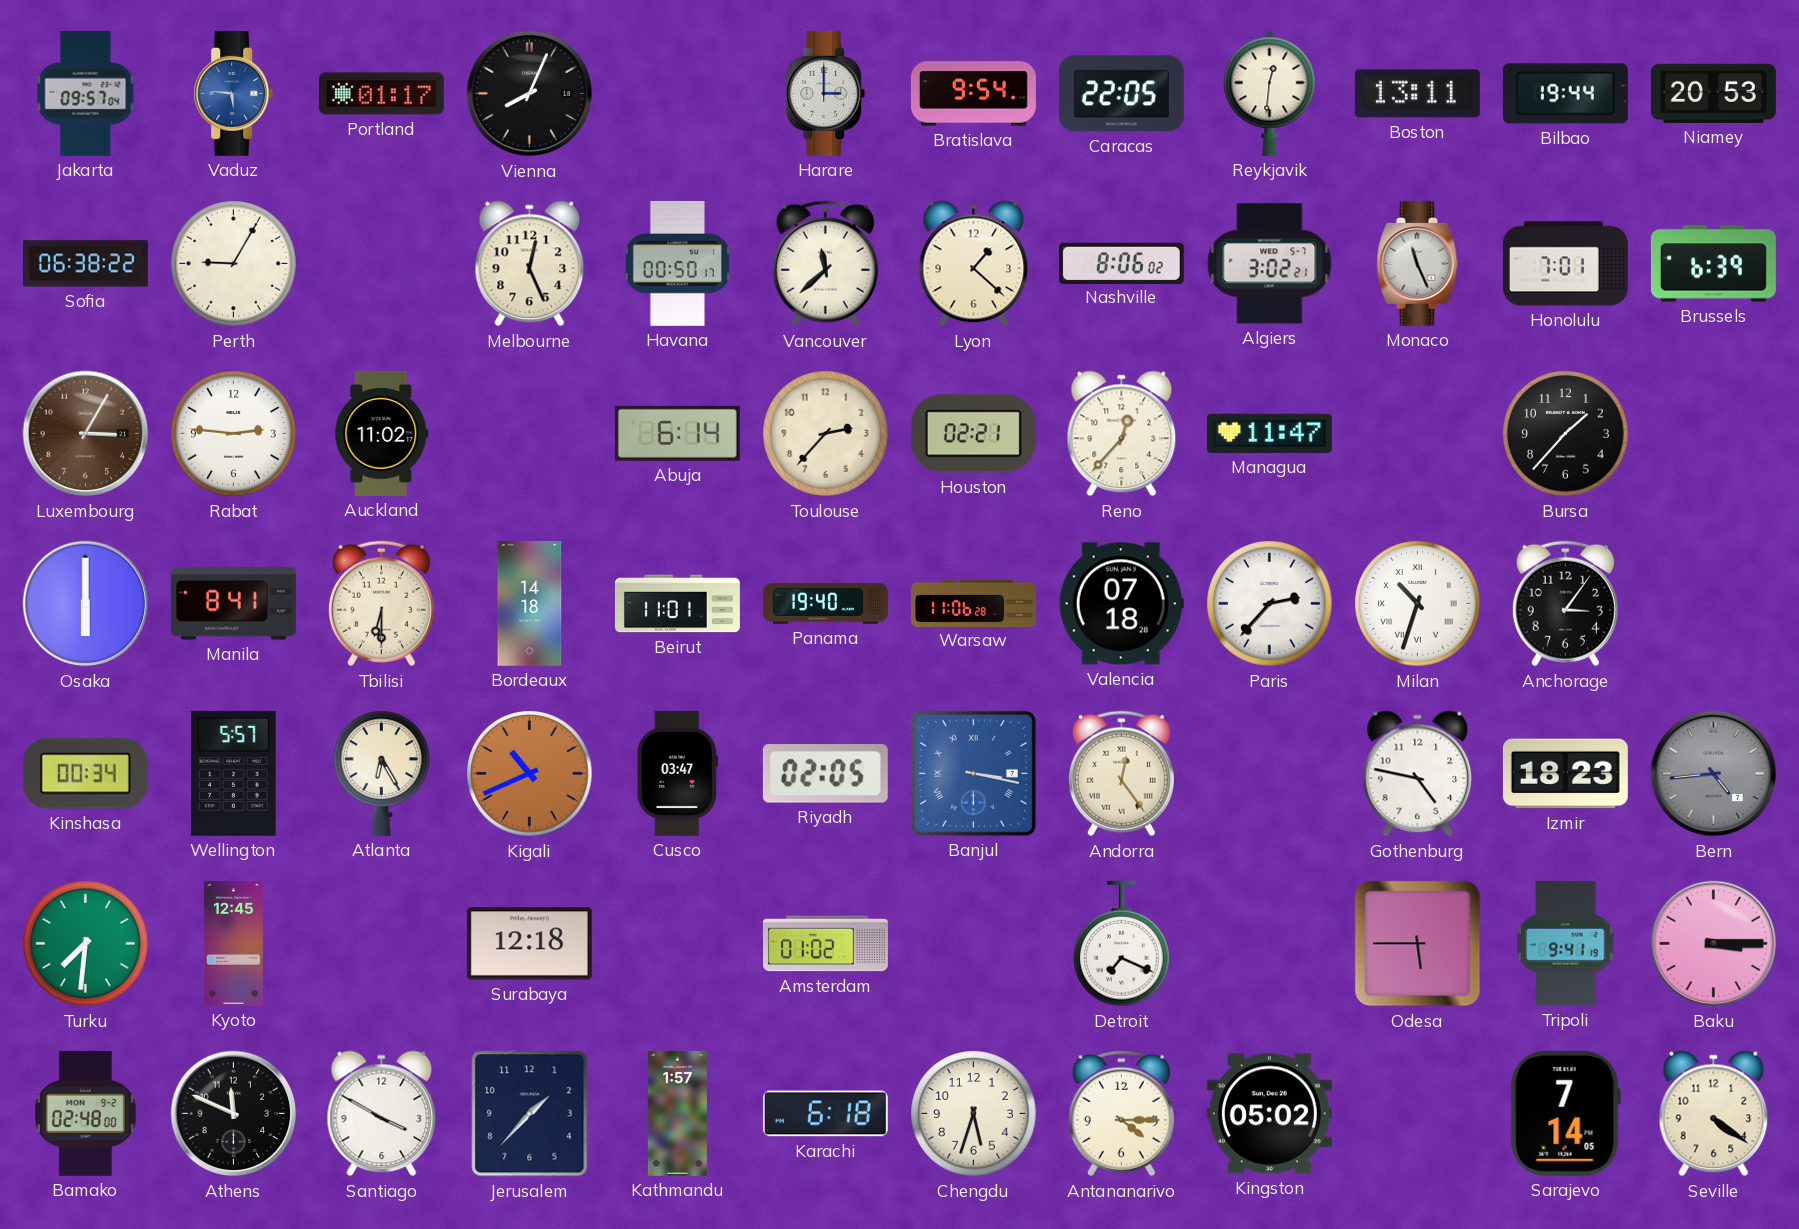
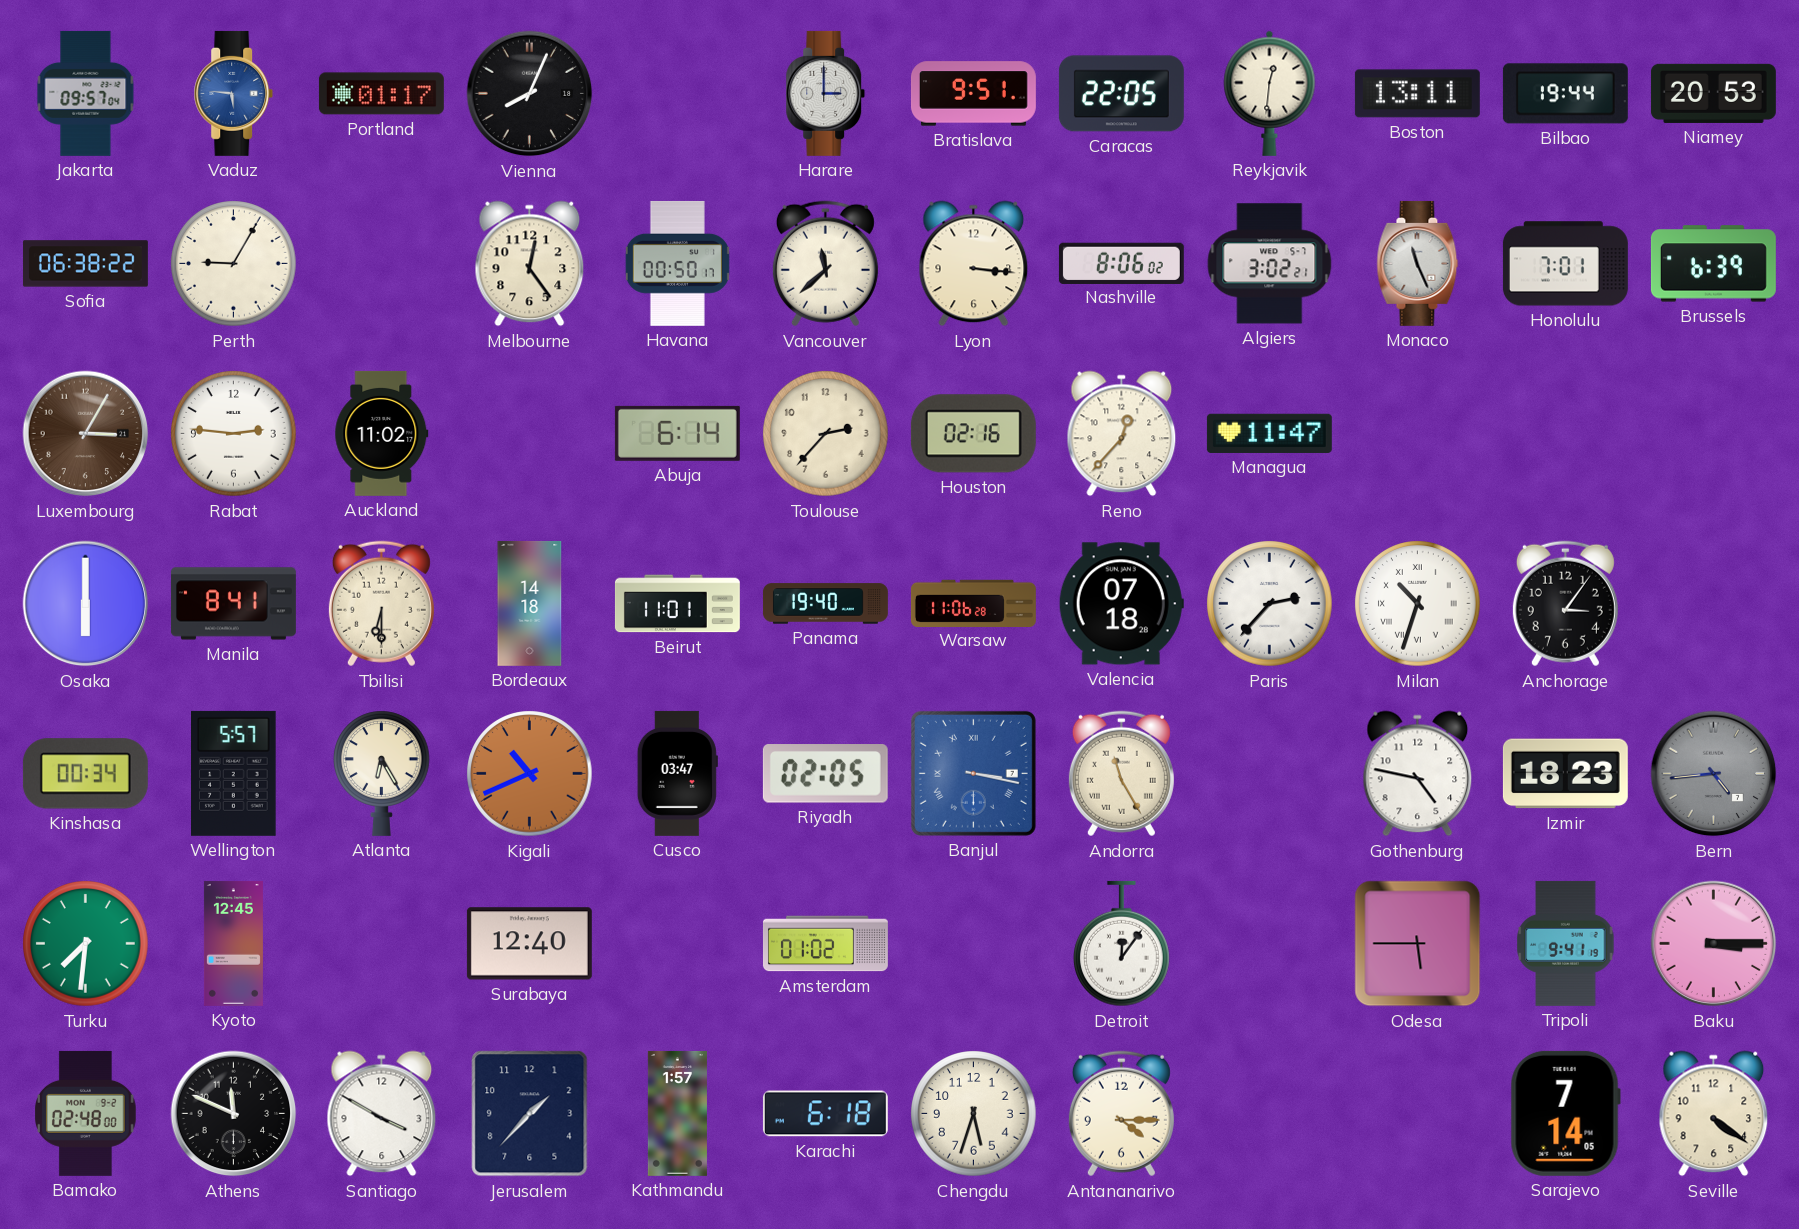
Bratislava: 9:54 -> 9:51 (973, 94)
Melbourne: 12:26 -> 12:24 (530, 264)
Lyon: 1:22 -> 3:16 (974, 264)
Houston: 02:21 -> 02:16 (973, 434)
Bursa: 1:37 -> none (1566, 434)
Andorra: 12:24 -> 11:25 (1121, 774)
Surabaya: 12:18 -> 12:40 (529, 944)
Detroit: 7:19 -> 12:06 (1122, 944)
Kingston: 05:02 -> none (1269, 1114)
